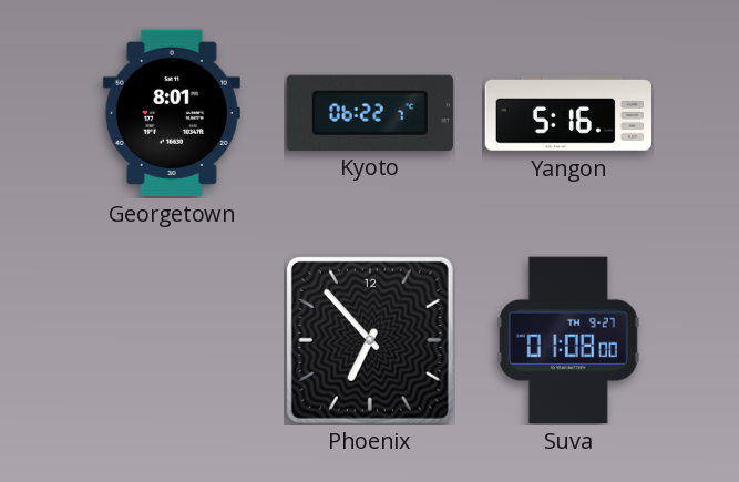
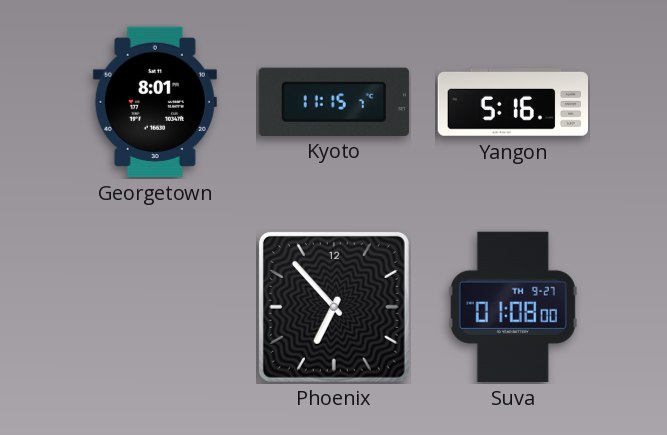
Kyoto: 06:22 -> 11:15 (334, 101)
